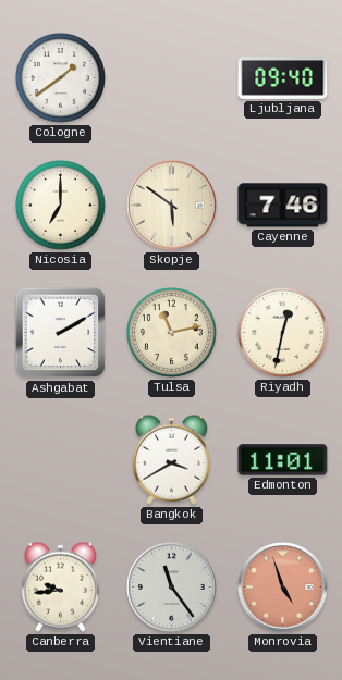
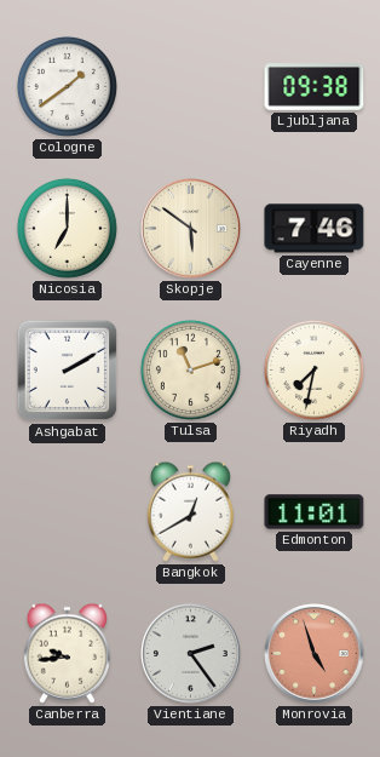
Ljubljana: 09:40 -> 09:38 (315, 87)
Tulsa: 11:13 -> 11:12 (190, 369)
Riyadh: 12:32 -> 7:32 (313, 369)
Bangkok: 3:40 -> 12:40 (190, 511)
Vientiane: 11:24 -> 2:24 (191, 654)
